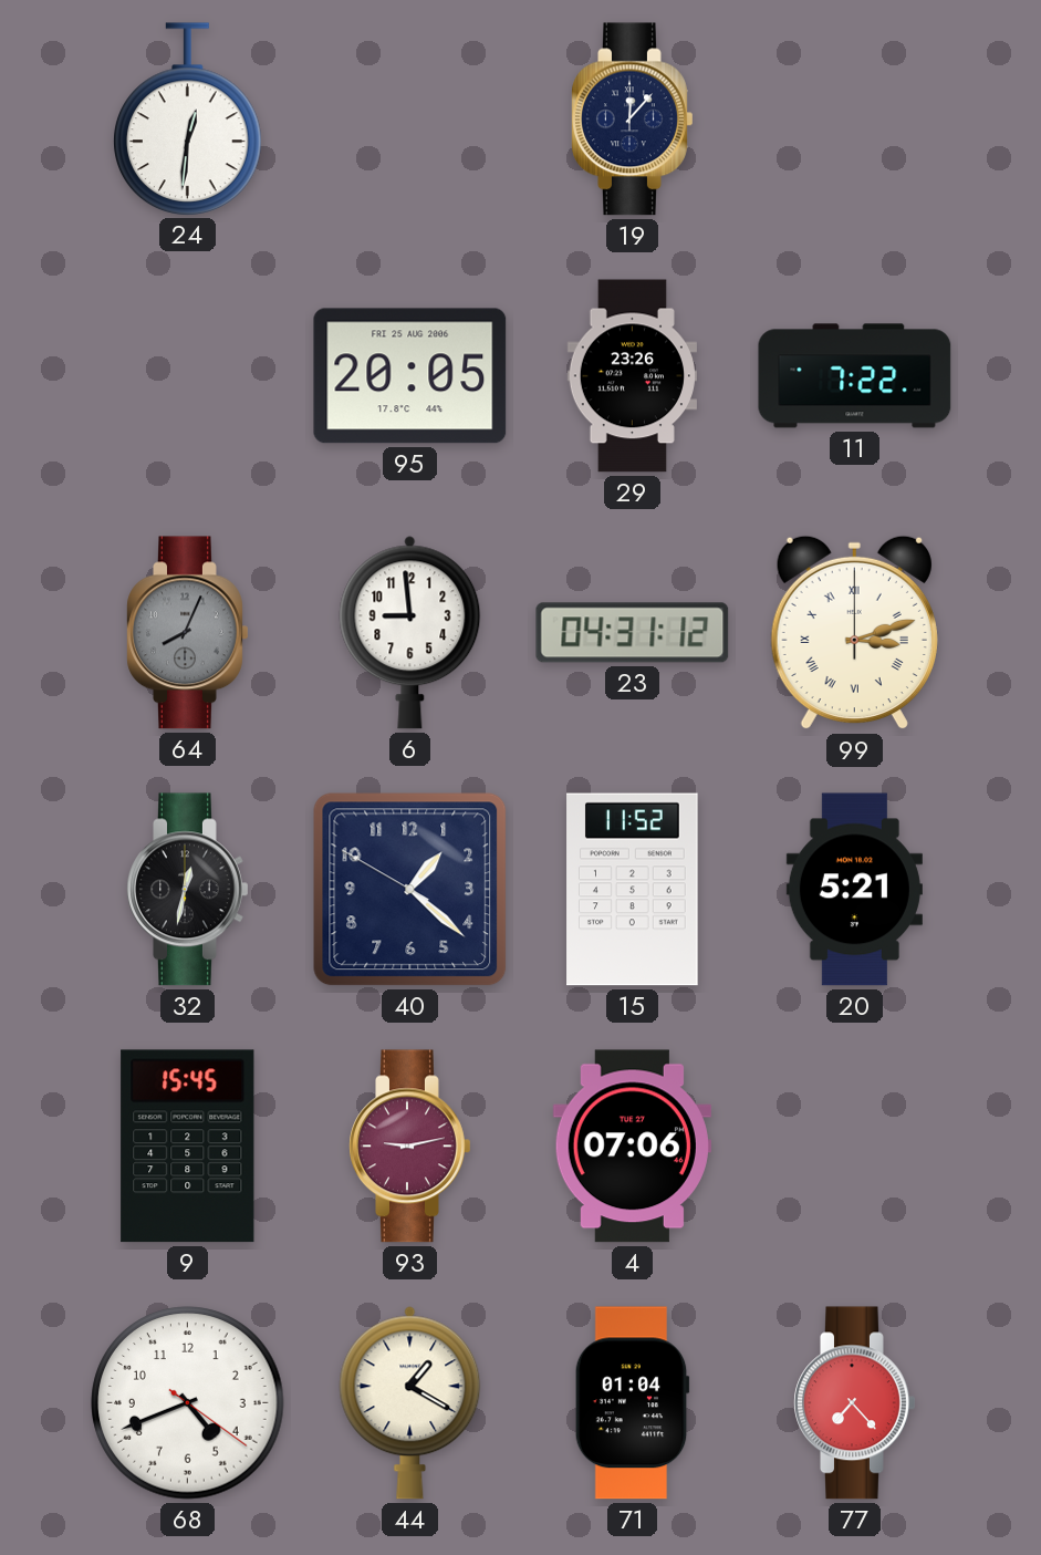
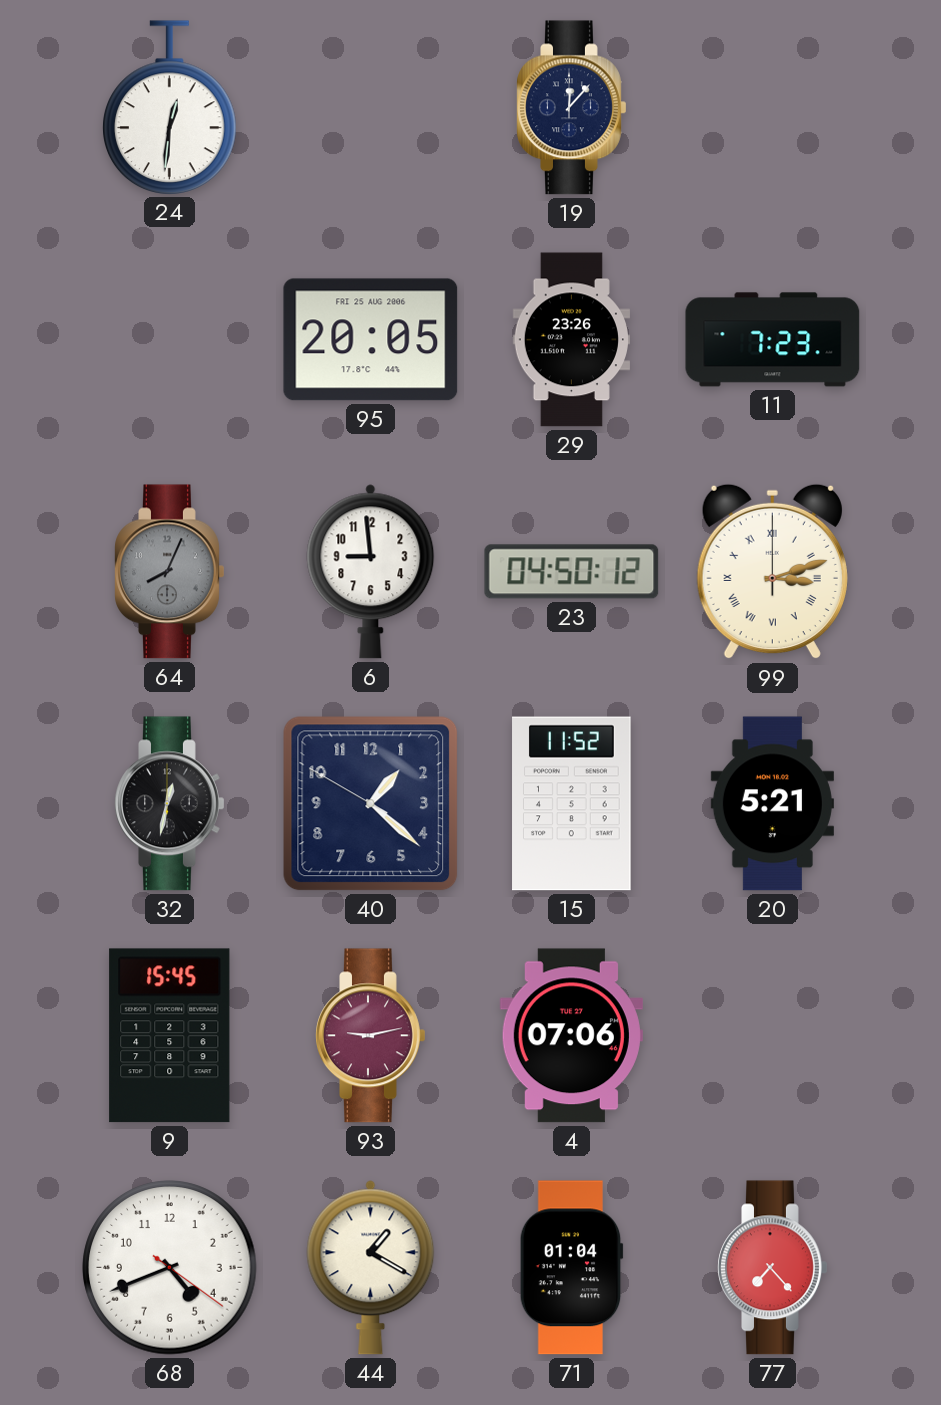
11: 7:22 -> 7:23 (773, 340)
23: 04:31 -> 04:50 (572, 572)
